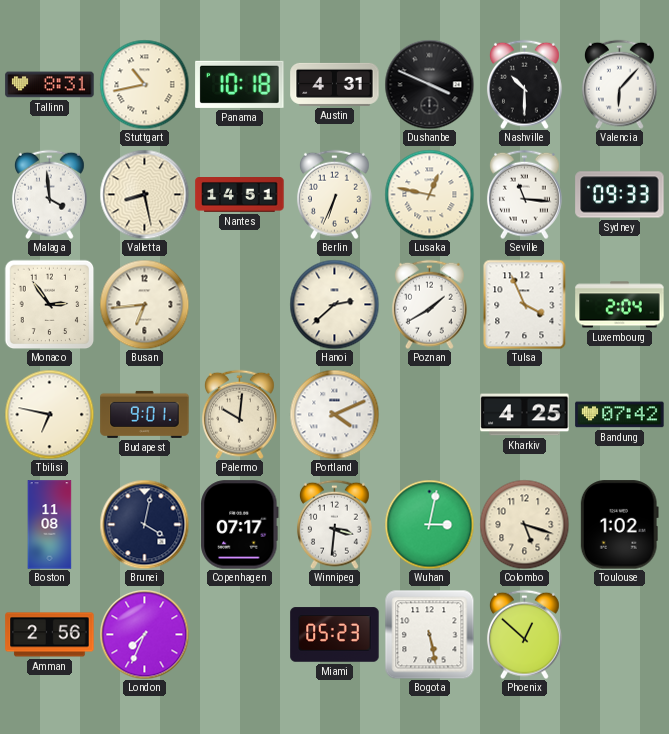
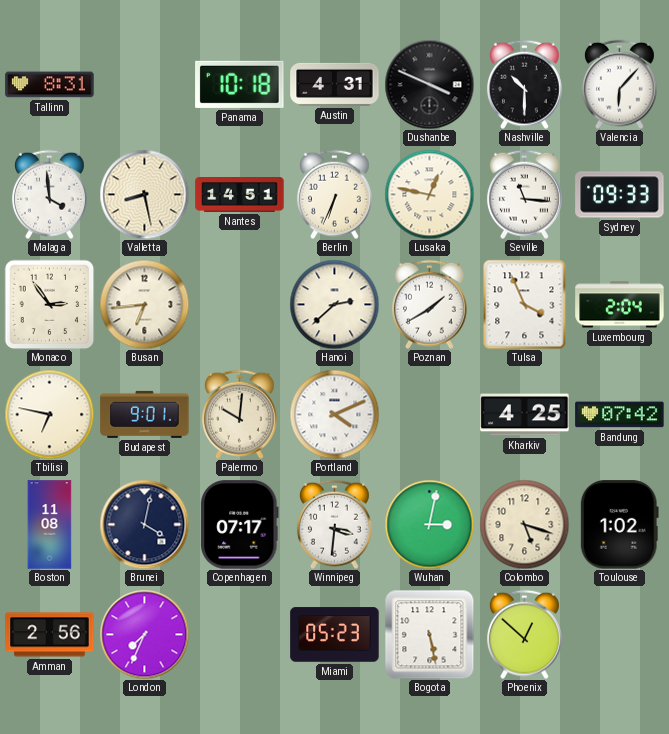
Stuttgart: 10:43 -> none (144, 84)
